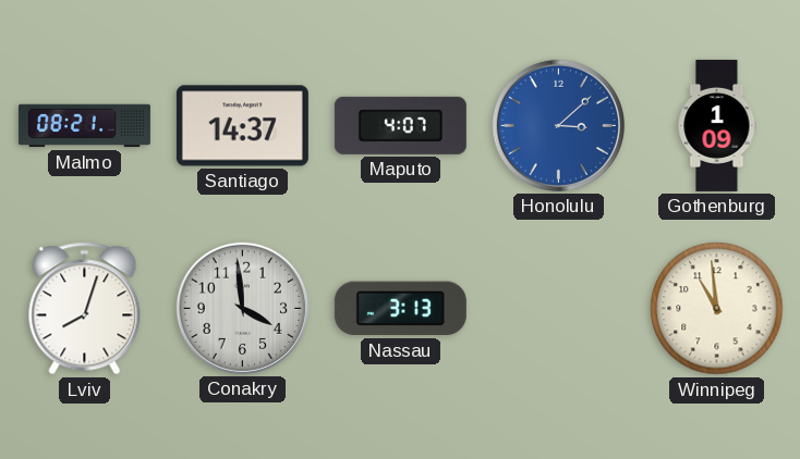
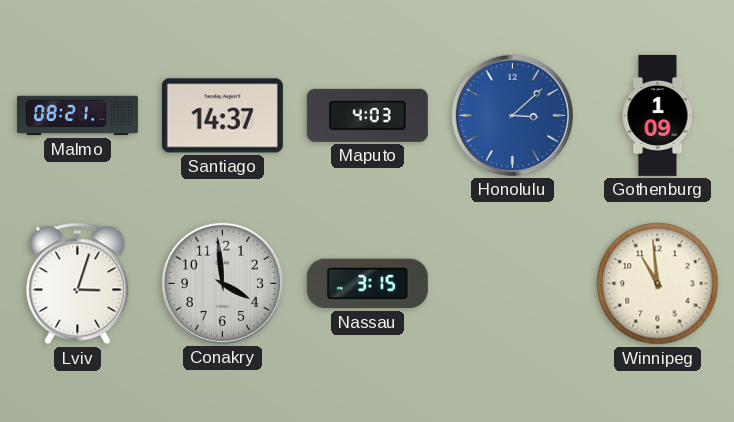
Maputo: 4:07 -> 4:03 (367, 115)
Lviv: 8:03 -> 3:03 (78, 284)
Nassau: 3:13 -> 3:15 (367, 284)
